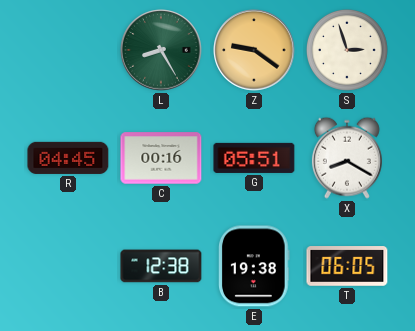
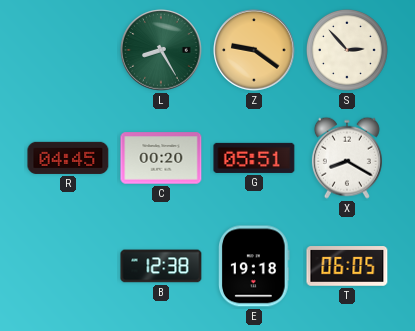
S: 2:57 -> 2:53 (347, 50)
C: 00:16 -> 00:20 (161, 158)
E: 19:38 -> 19:18 (255, 266)
